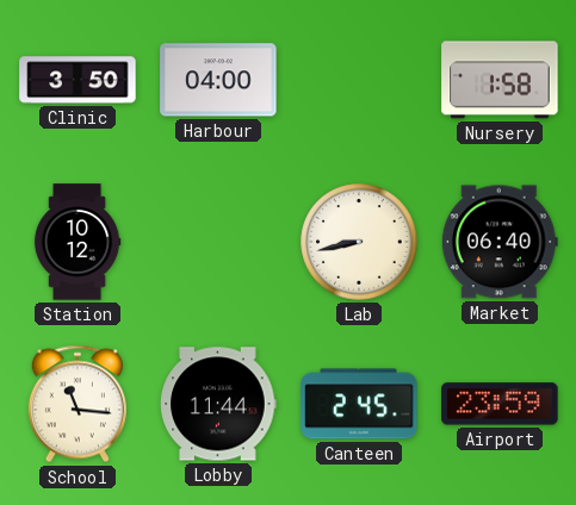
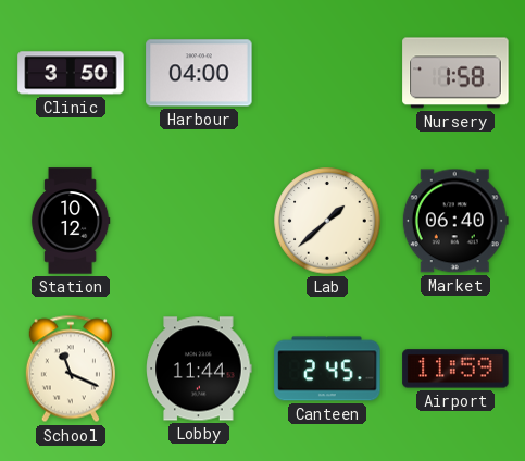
Lab: 8:43 -> 1:38 (327, 221)
School: 11:16 -> 11:19 (71, 369)
Airport: 23:59 -> 11:59 (455, 369)
